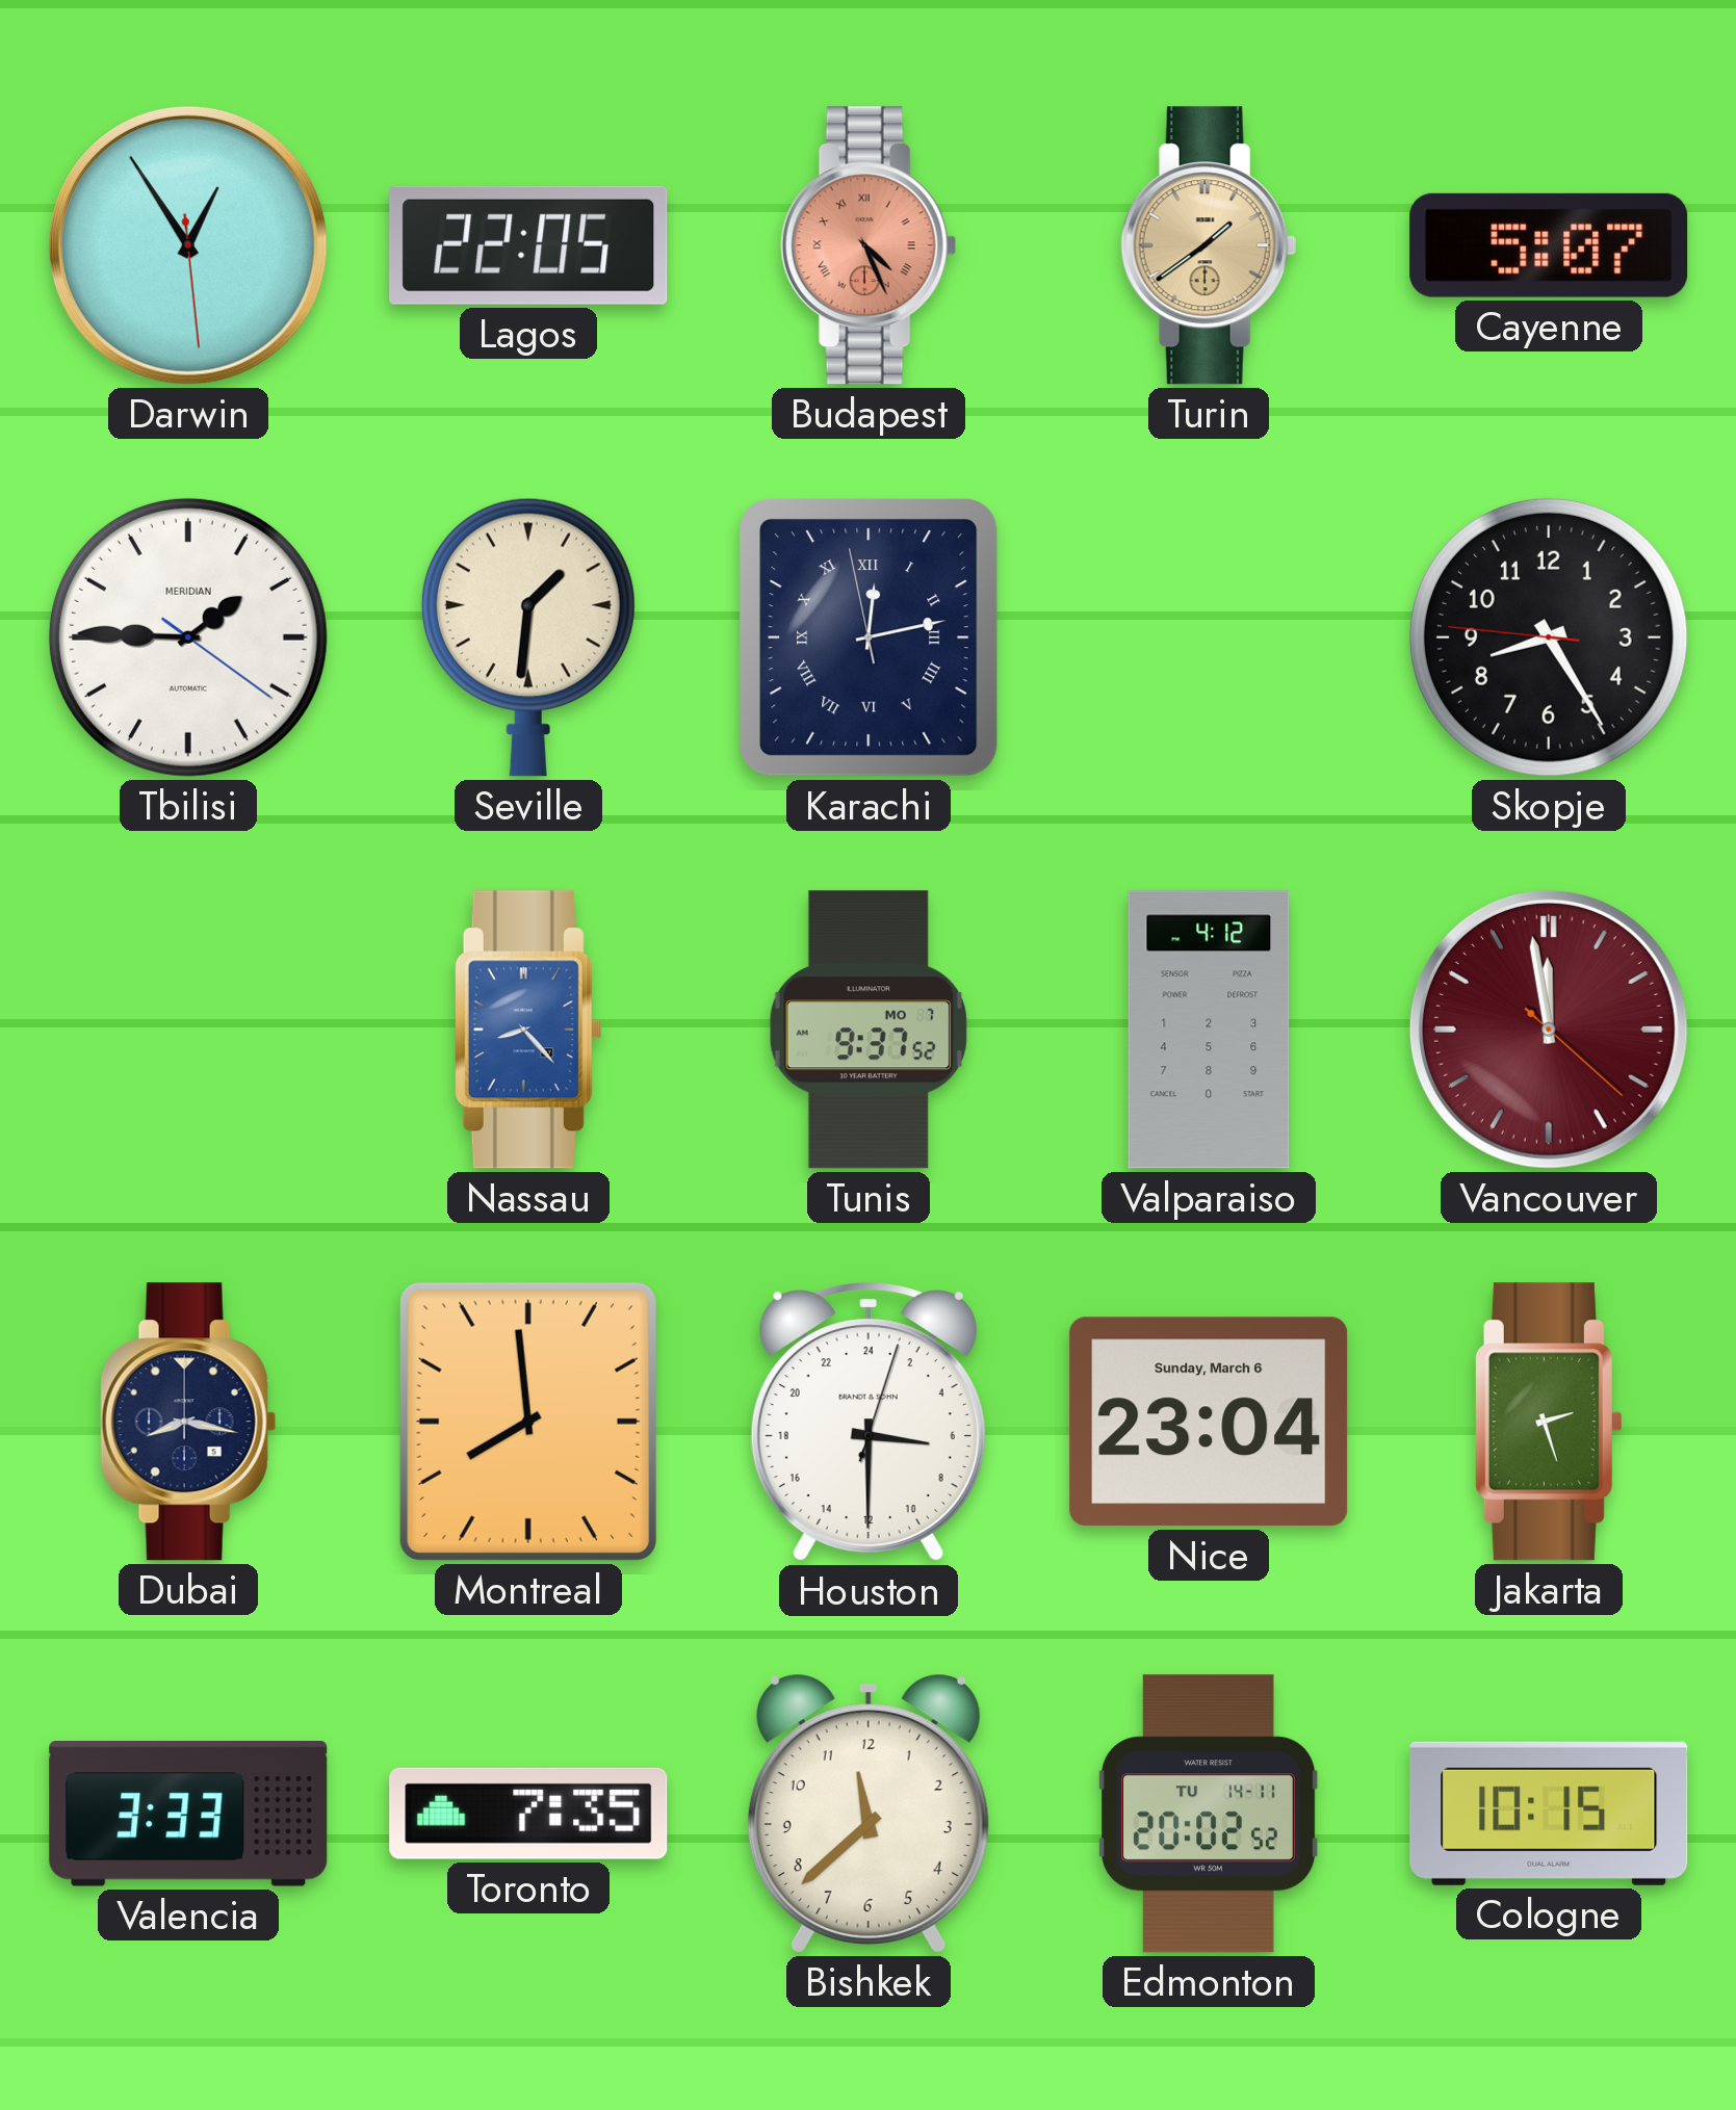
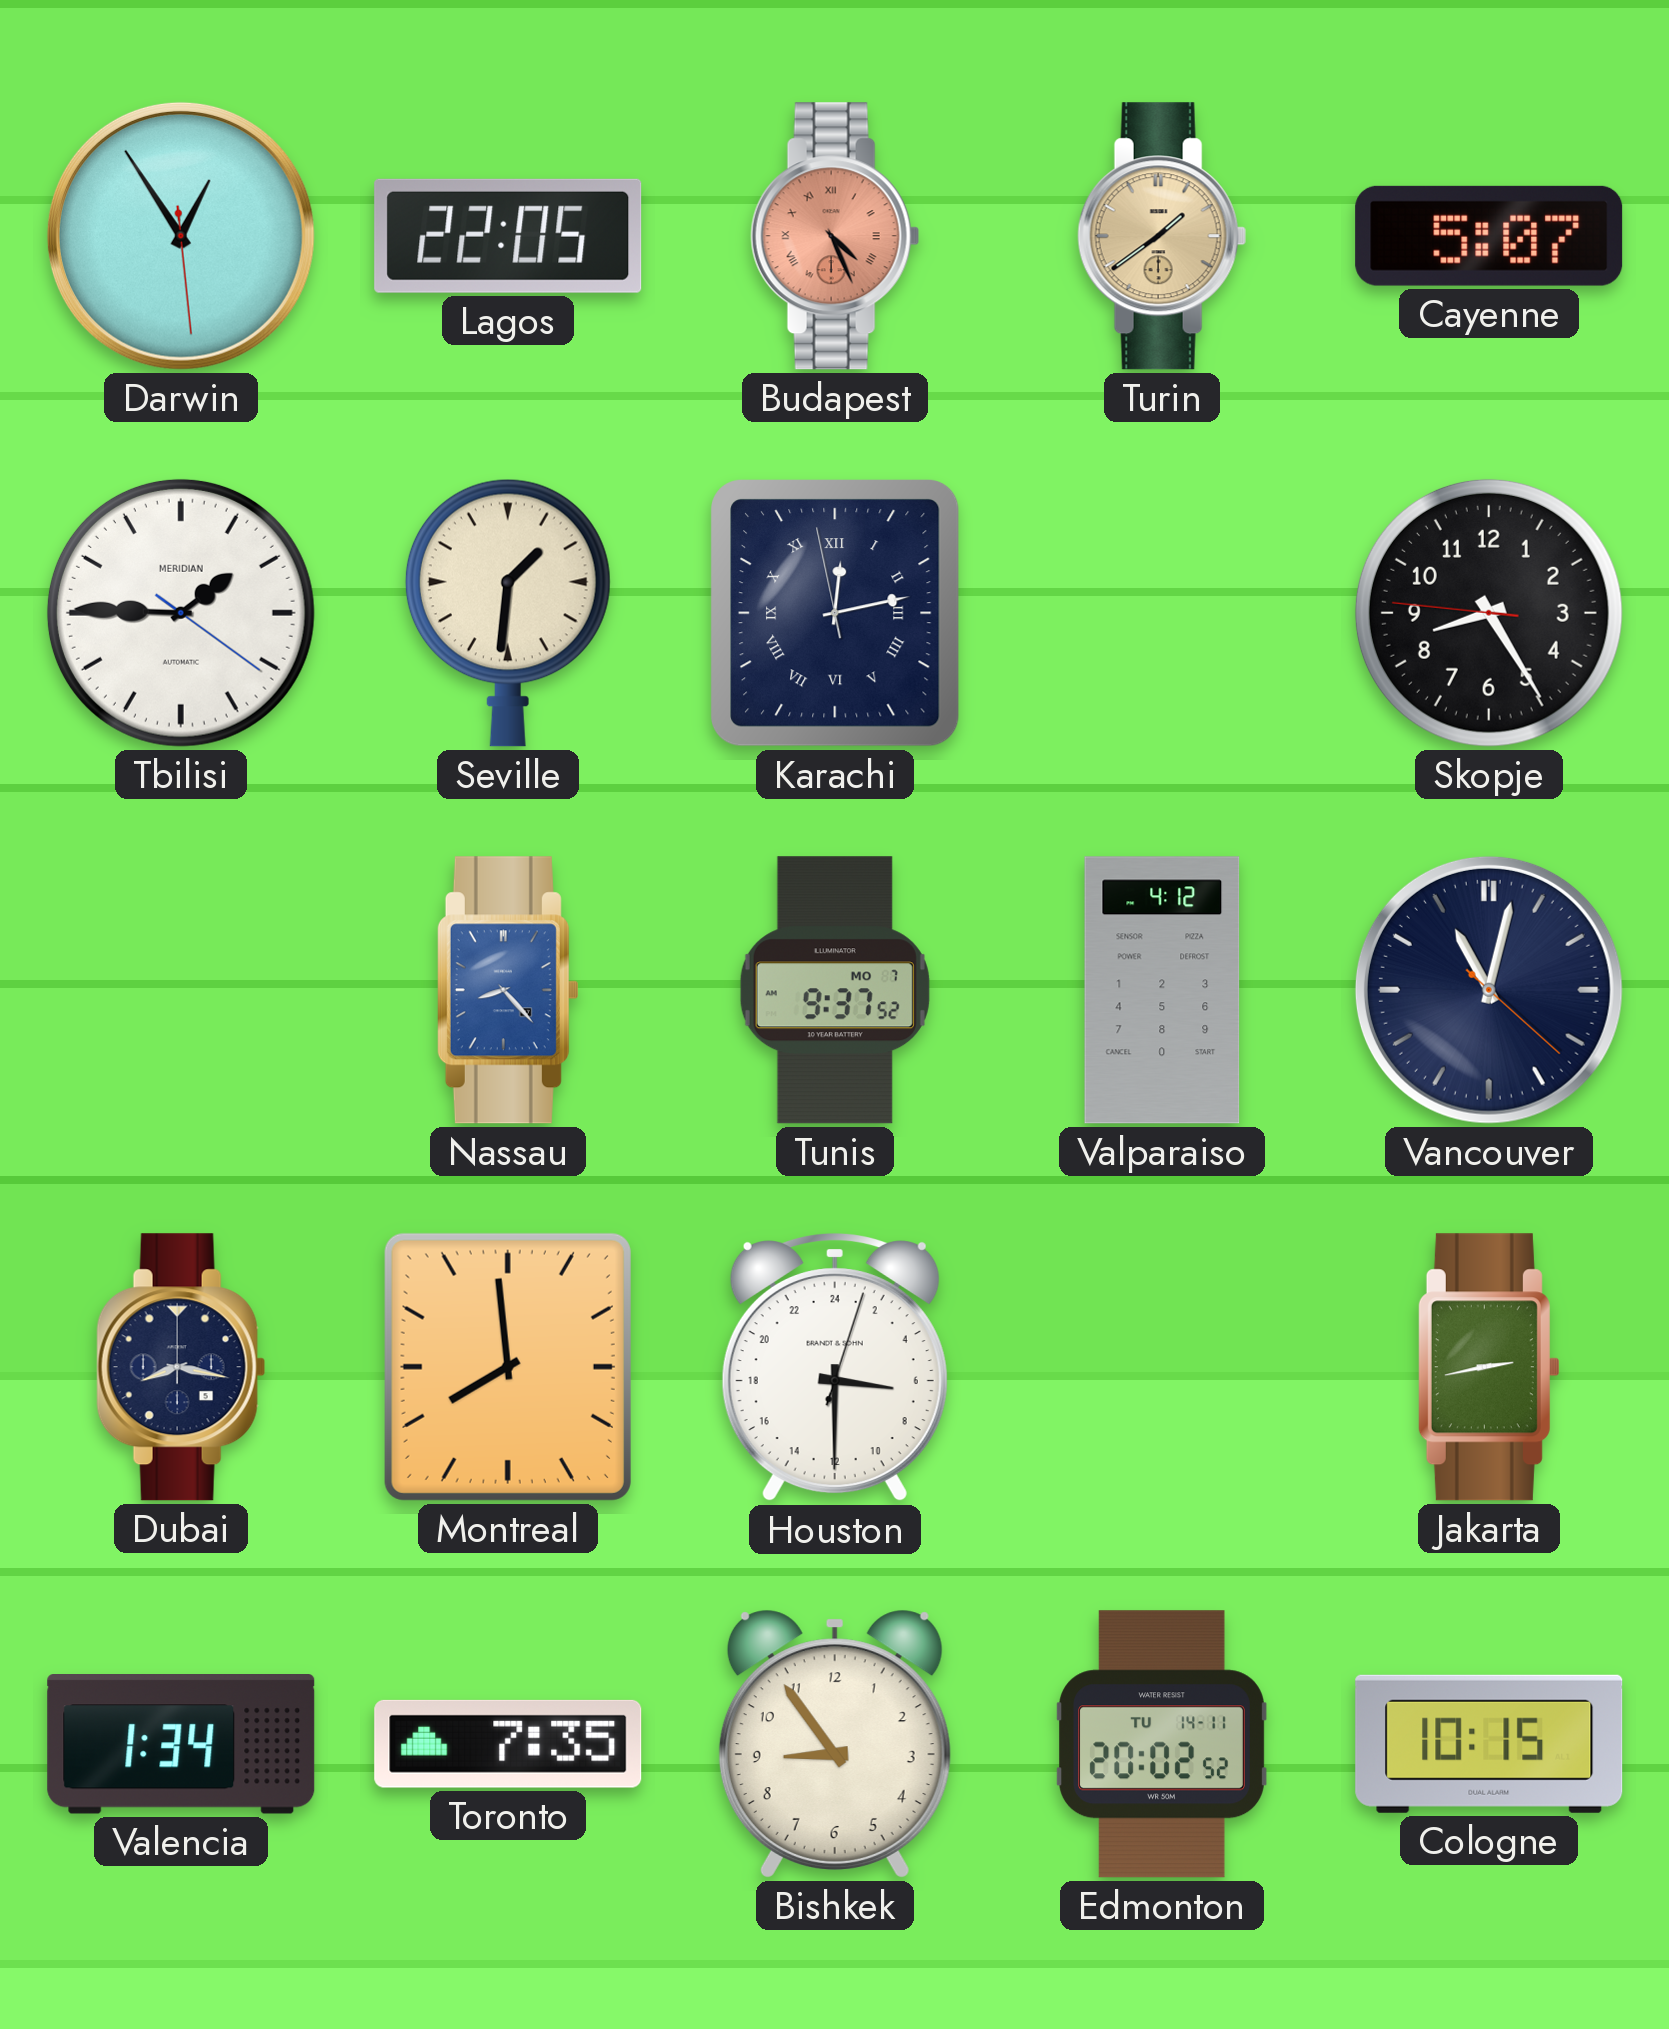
Vancouver: 11:58 -> 11:02 (1489, 990)
Vancouver dial: burgundy -> navy (1489, 990)
Nice: 23:04 -> none (1209, 1422)
Jakarta: 2:27 -> 2:43 (1489, 1367)
Valencia: 3:33 -> 1:34 (181, 1745)
Bishkek: 11:38 -> 8:54 (835, 1744)
